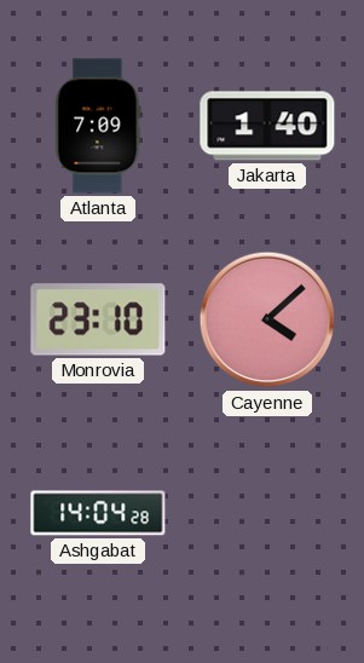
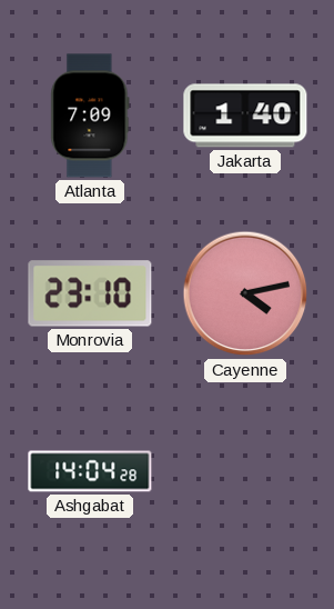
Cayenne: 4:08 -> 4:13 (245, 293)
